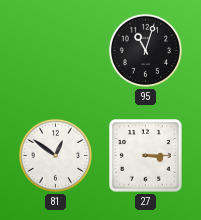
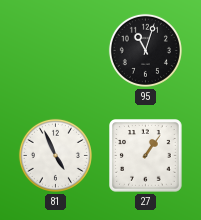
81: 12:51 -> 4:56 (55, 155)
27: 3:15 -> 1:06 (146, 156)
